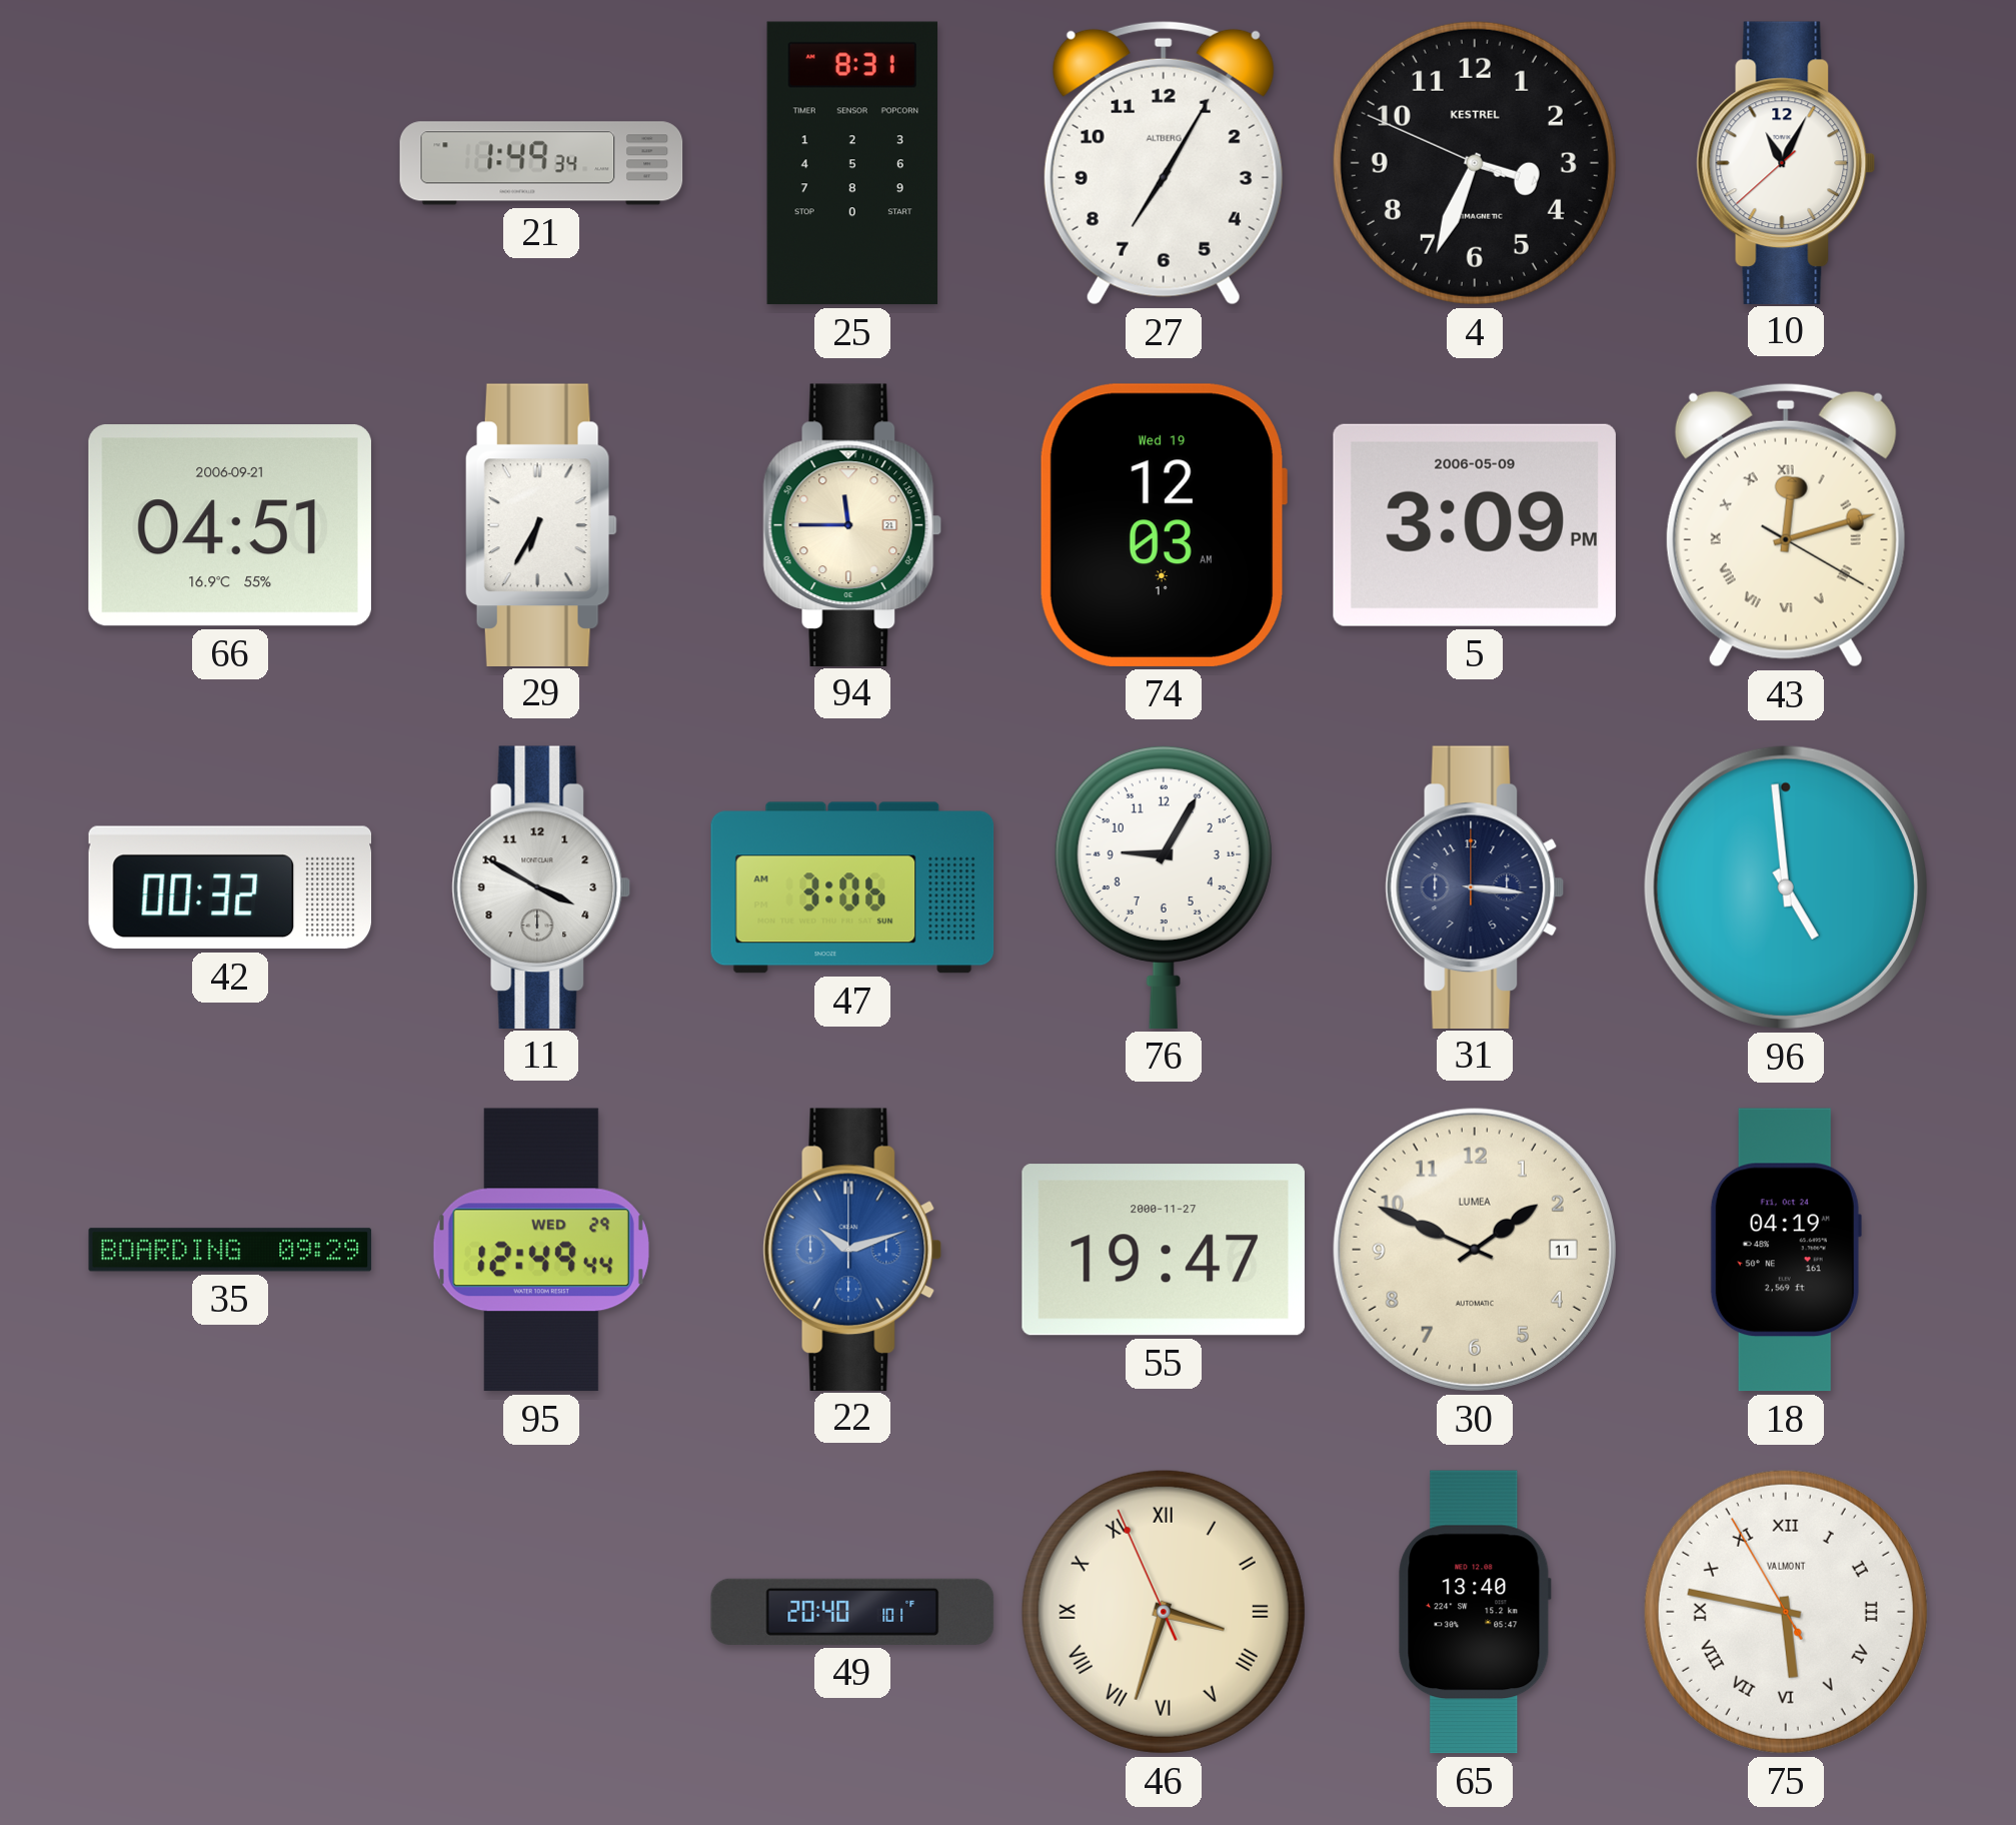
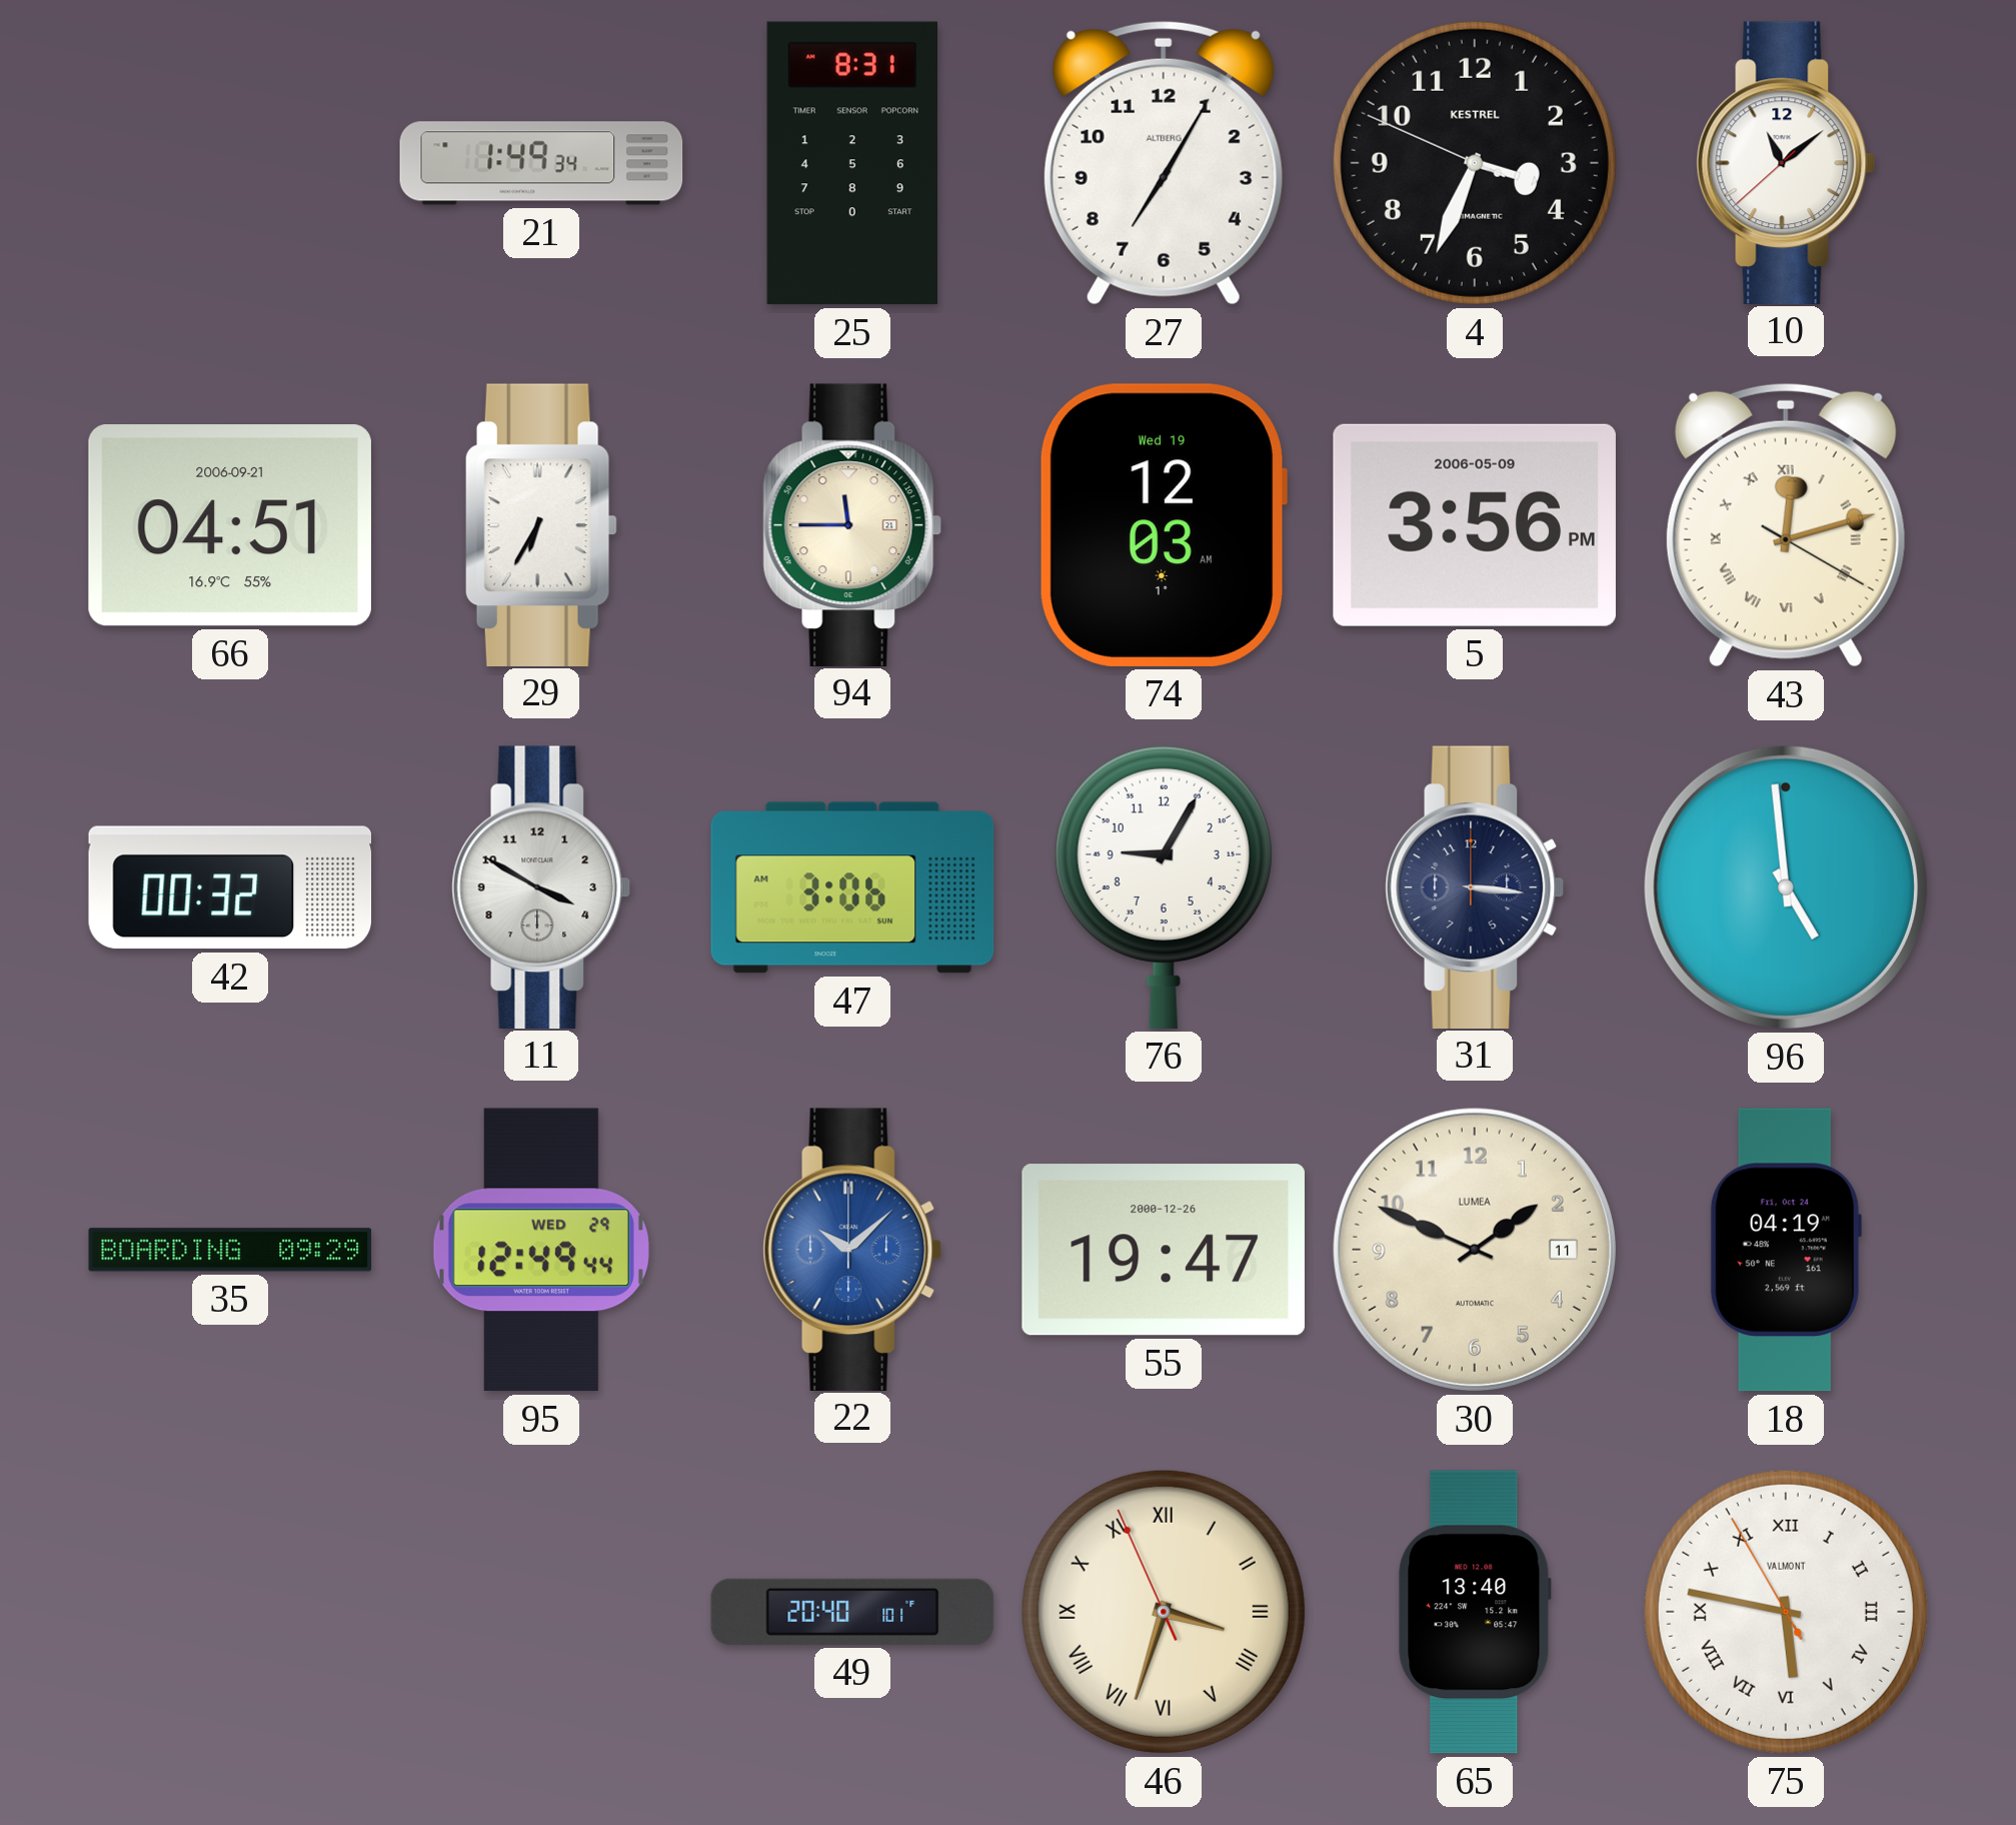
10: 11:04 -> 11:08 (1786, 162)
5: 3:09 -> 3:56 (1475, 525)
22: 10:12 -> 10:08 (852, 1249)
55 date: 2000-11-27 -> 2000-12-26 (1164, 1250)
